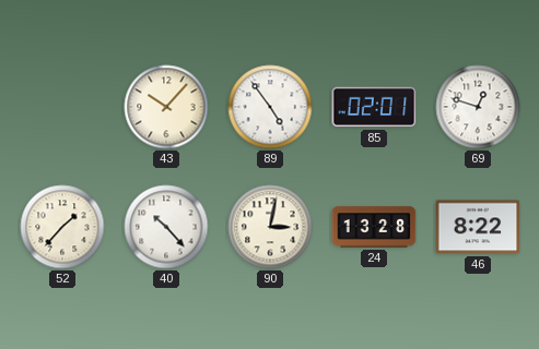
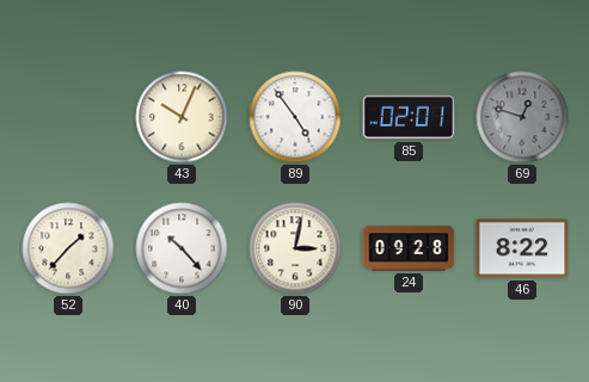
43: 10:07 -> 10:04 (182, 117)
69 dial: white -> grey (522, 117)
24: 13:28 -> 09:28 (409, 248)
